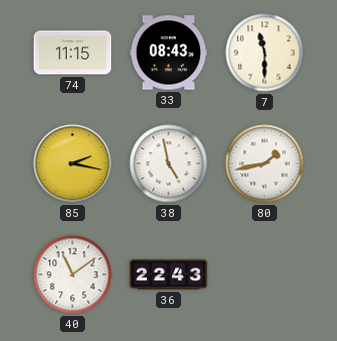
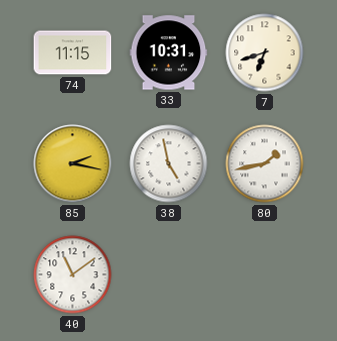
33: 08:43 -> 10:31 (169, 53)
7: 11:30 -> 6:42 (265, 53)
36: 22:43 -> none (169, 275)
